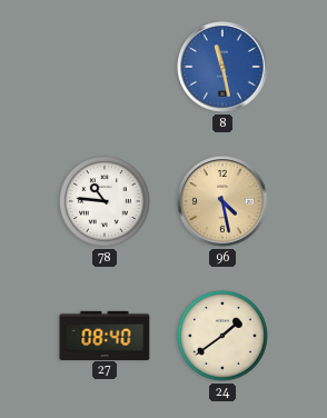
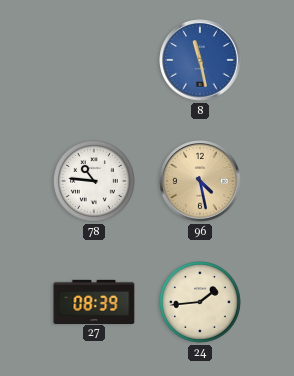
27: 08:40 -> 08:39 (94, 301)
24: 1:39 -> 1:44 (201, 303)
